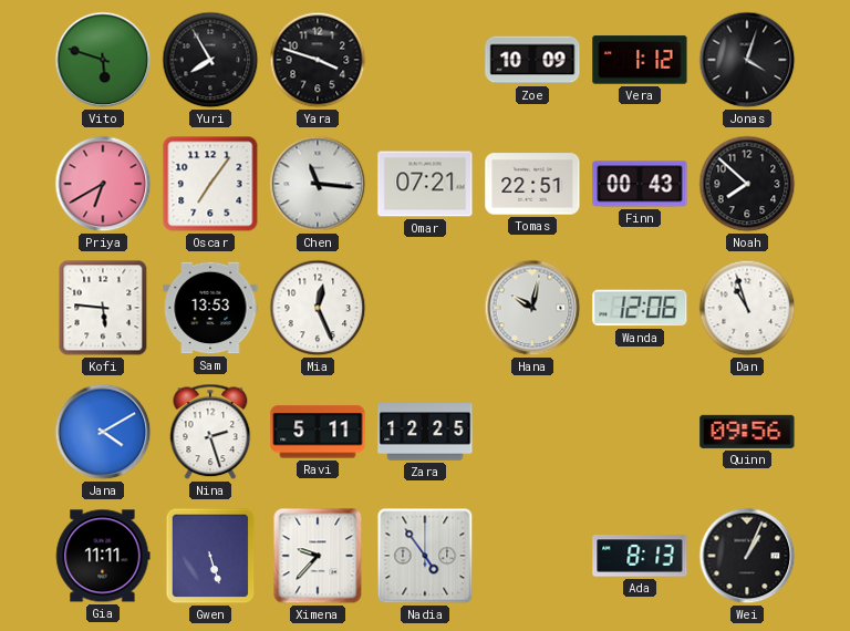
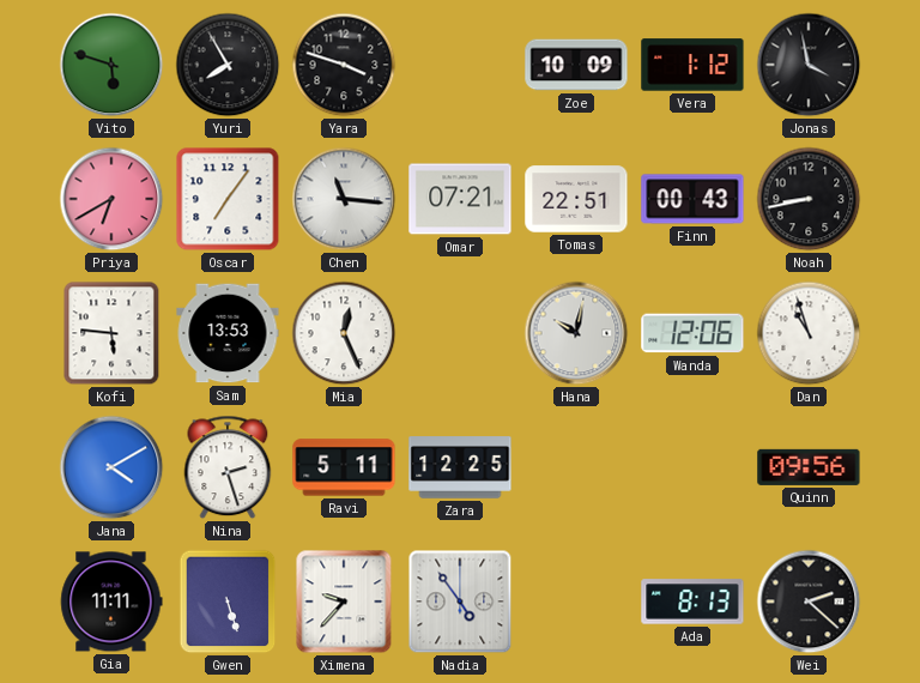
Jonas: 4:03 -> 3:58 (809, 65)
Noah: 7:52 -> 8:43 (809, 199)
Wei: 1:04 -> 2:22 (809, 602)
